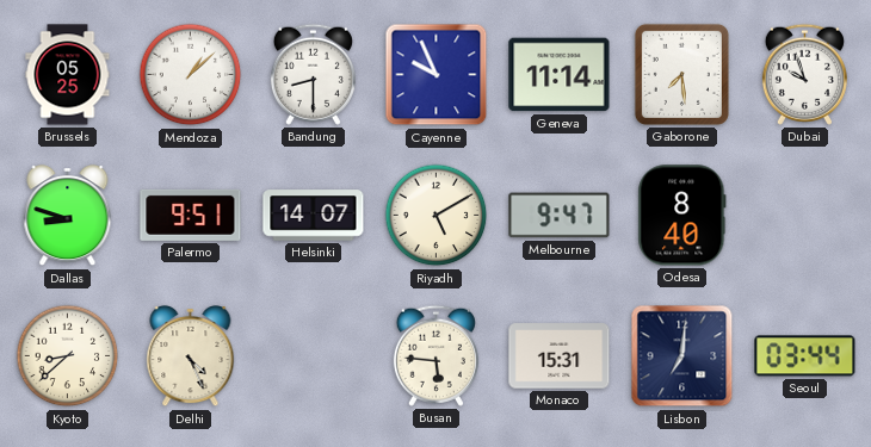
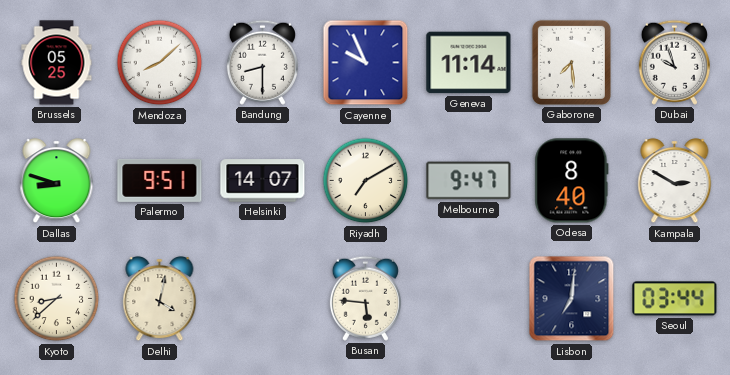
Mendoza: 1:08 -> 8:08 (160, 63)
Riyadh: 5:10 -> 7:10 (366, 181)
Kampala: none -> 2:50 (675, 181)
Delhi: 4:26 -> 4:02 (160, 299)
Monaco: 15:31 -> none (560, 356)
